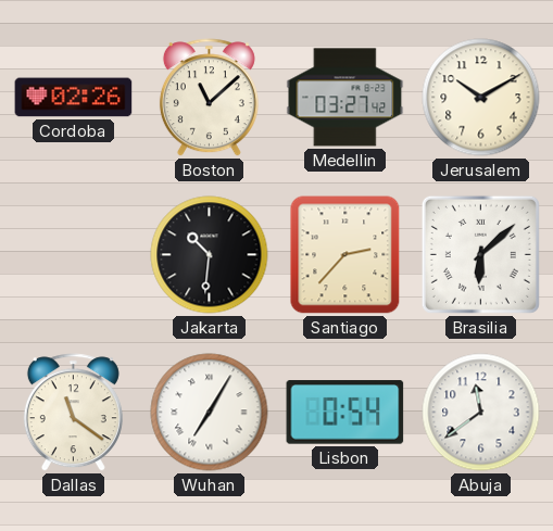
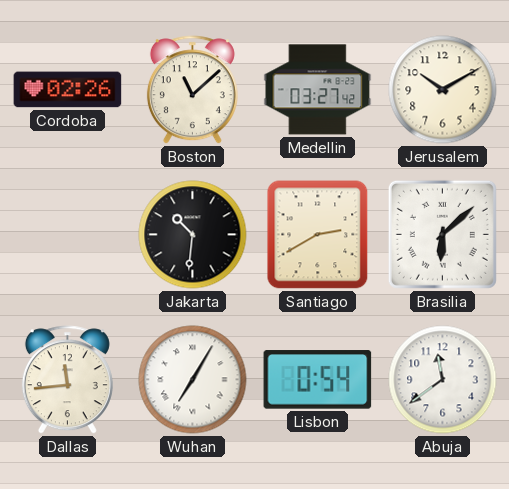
Santiago: 2:37 -> 2:40 (318, 235)
Dallas: 11:21 -> 11:44 (67, 380)
